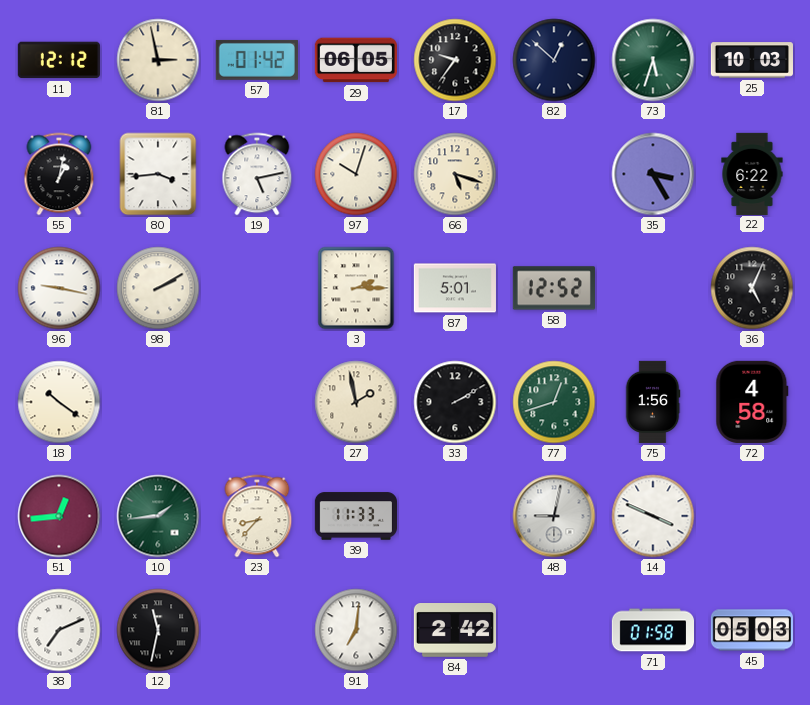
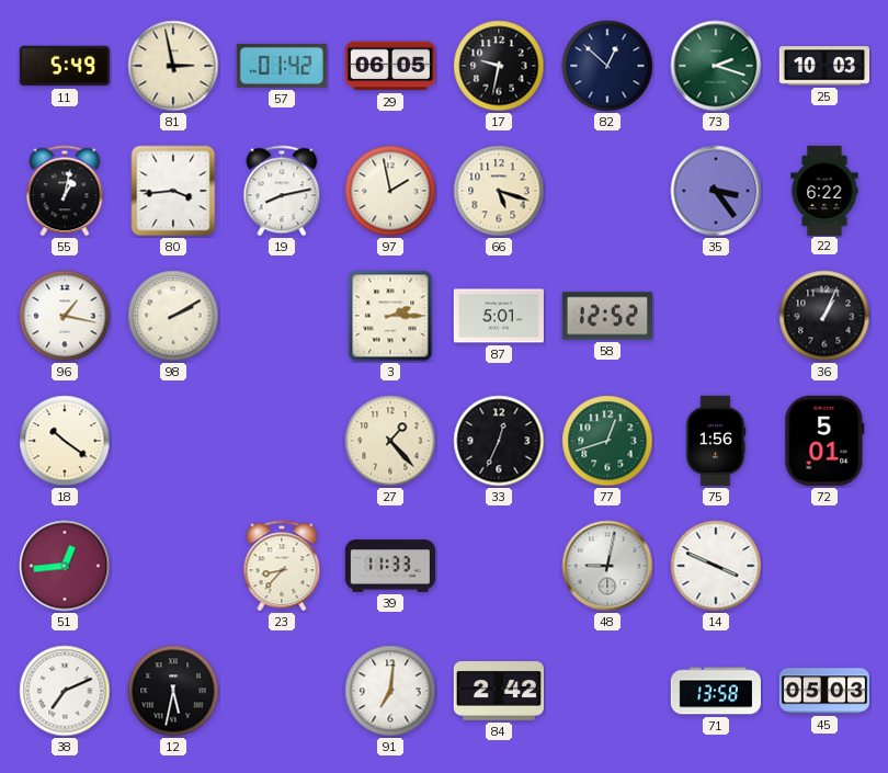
11: 12:12 -> 5:49 (65, 66)
17: 9:36 -> 9:32 (499, 66)
73: 5:33 -> 2:18 (716, 66)
19: 5:13 -> 8:13 (282, 191)
97: 10:03 -> 1:58 (390, 191)
35: 3:25 -> 3:24 (716, 191)
96: 9:17 -> 1:17 (65, 316)
36: 5:04 -> 1:04 (824, 316)
27: 1:58 -> 1:23 (390, 441)
33: 2:10 -> 12:34 (499, 441)
72: 4:58 -> 5:01 (824, 441)
10: 1:44 -> none (158, 516)
12: 11:32 -> 5:32 (173, 691)
71: 01:58 -> 13:58 (715, 691)
